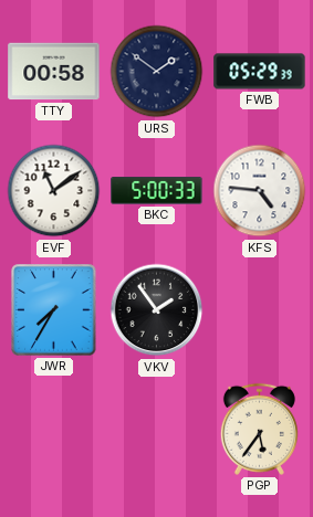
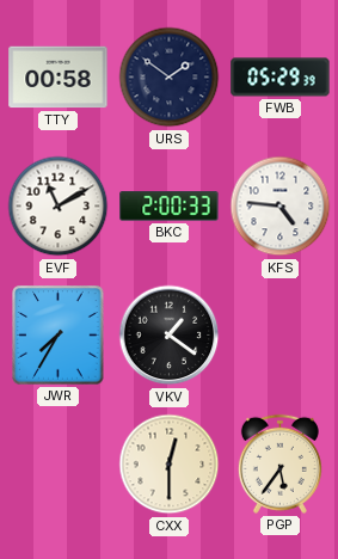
EVF: 11:09 -> 11:10 (59, 207)
BKC: 5:00 -> 2:00 (170, 207)
VKV: 1:54 -> 1:21 (170, 336)
CXX: none -> 12:30 (170, 465)
